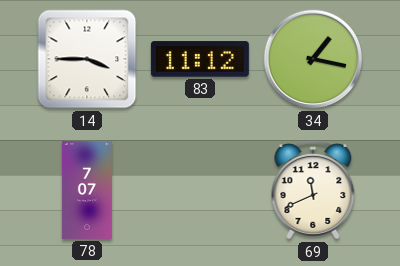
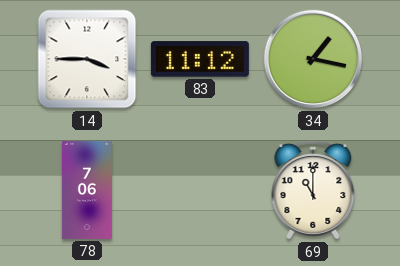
78: 7:07 -> 7:06 (87, 190)
69: 11:41 -> 11:00 (313, 190)
